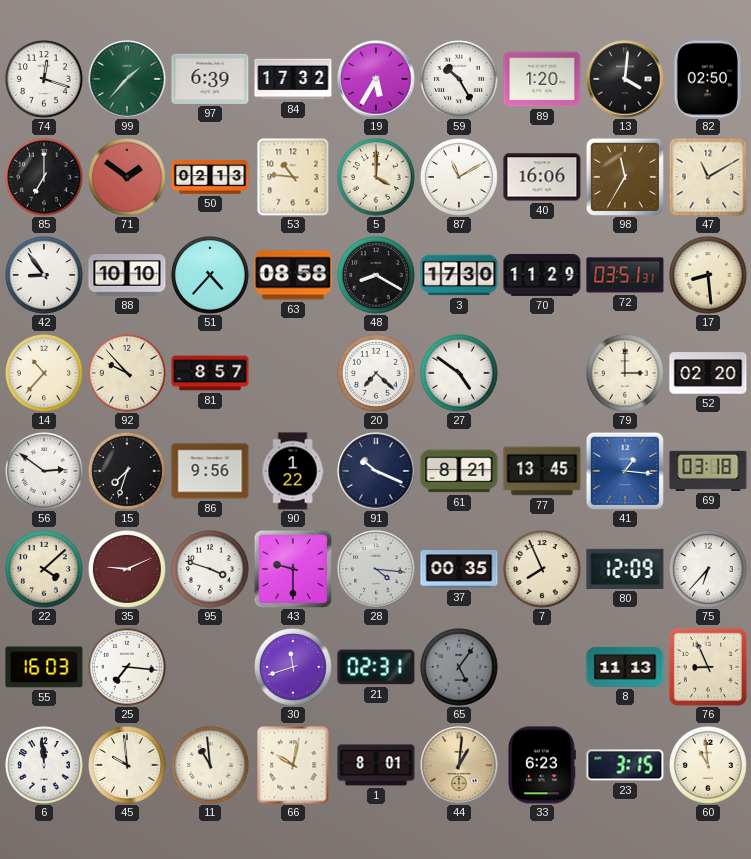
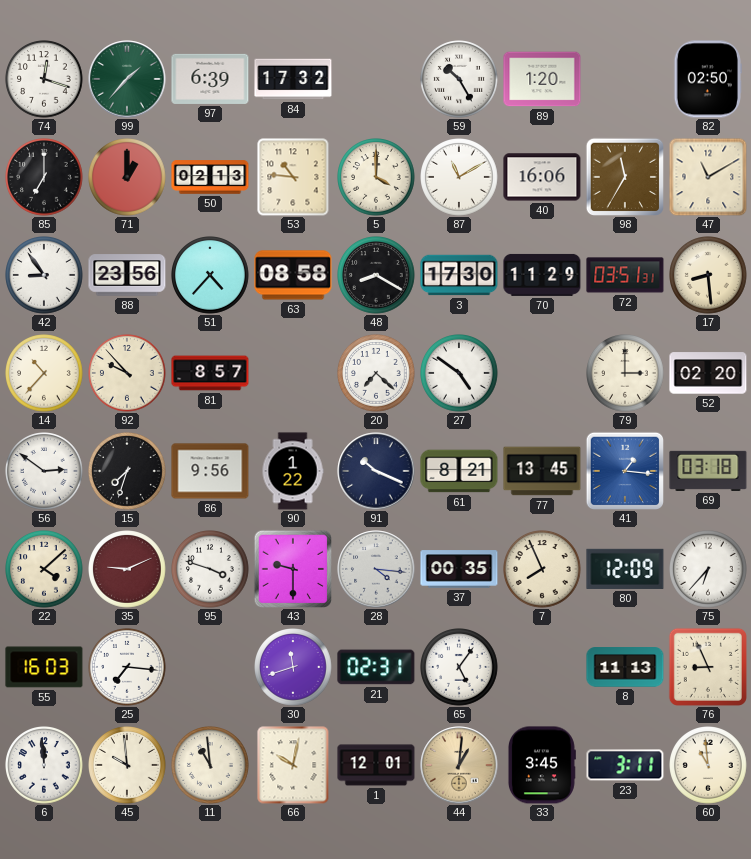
19: 5:35 -> none (376, 79)
13: 4:01 -> none (625, 79)
71: 1:51 -> 1:00 (128, 178)
88: 10:10 -> 23:56 (127, 275)
65 dial: grey -> white (460, 668)
1: 8:01 -> 12:01 (376, 765)
33: 6:23 -> 3:45 (541, 765)
23: 3:15 -> 3:11 (625, 765)
